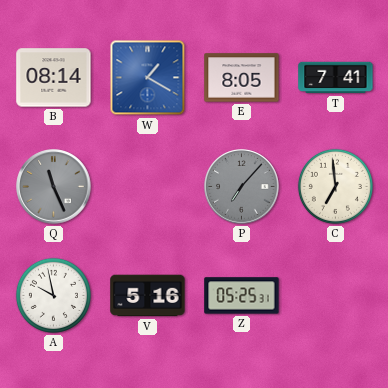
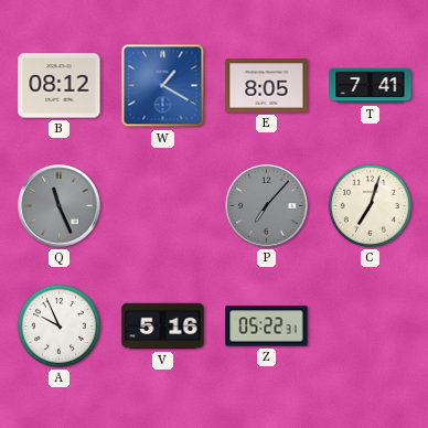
B: 08:14 -> 08:12 (60, 86)
C: 6:59 -> 7:03 (370, 205)
A: 9:58 -> 9:56 (58, 325)
Z: 05:25 -> 05:22 (267, 327)
